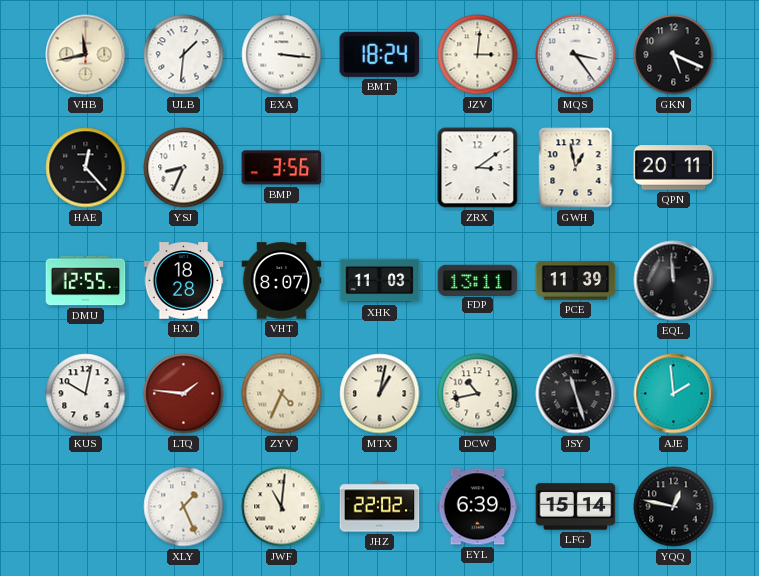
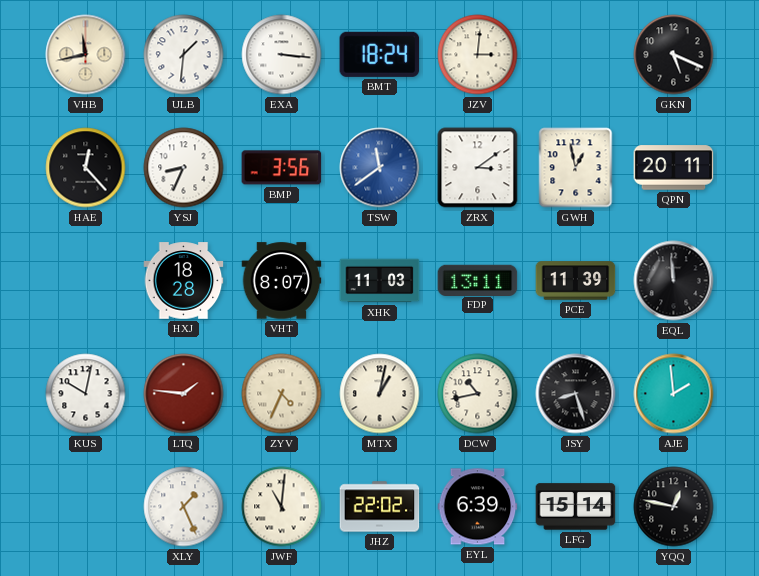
MQS: 3:24 -> none (576, 55)
TSW: none -> 11:39 (380, 168)
DMU: 12:55 -> none (86, 281)
JSY: 11:27 -> 8:27 (576, 394)
